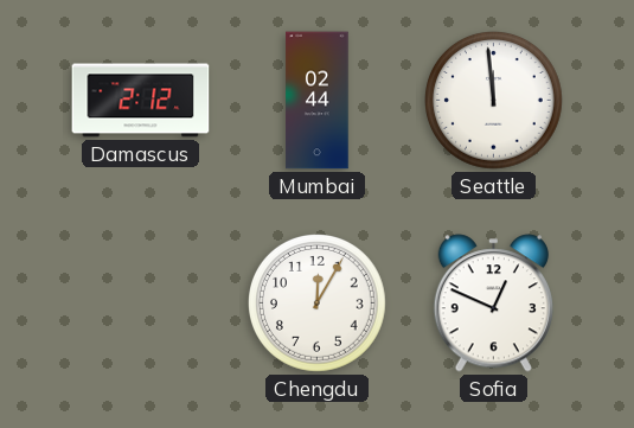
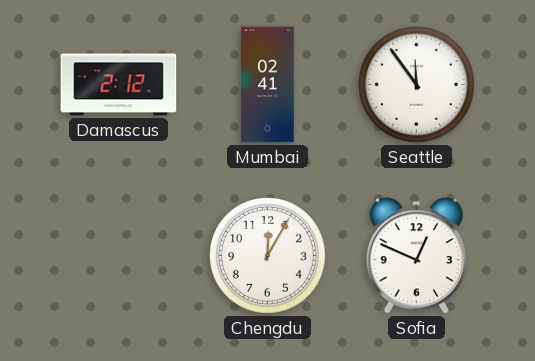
Mumbai: 02:44 -> 02:41 (268, 85)
Seattle: 11:59 -> 11:54 (417, 85)
